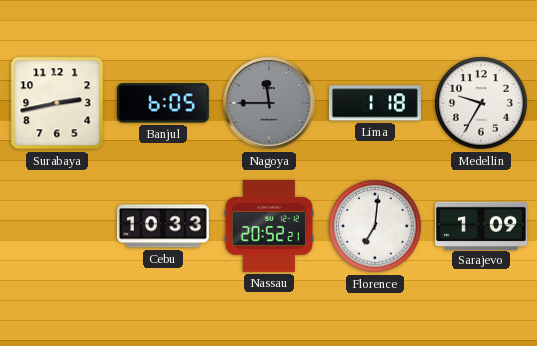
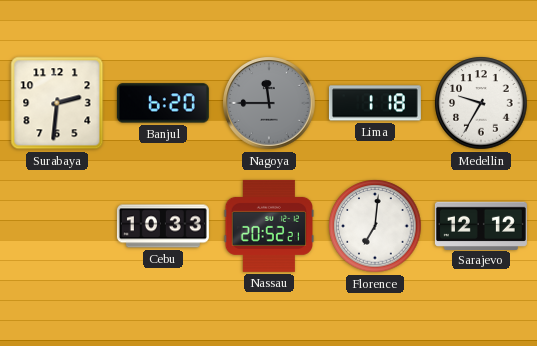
Surabaya: 2:43 -> 2:31 (57, 103)
Banjul: 6:05 -> 6:20 (163, 103)
Sarajevo: 1:09 -> 12:12 (481, 225)
